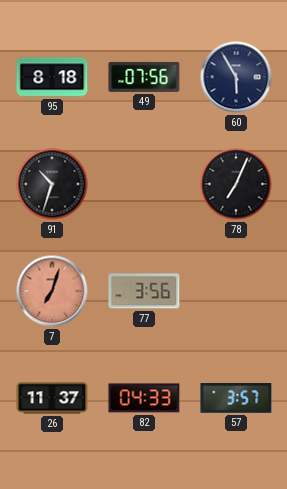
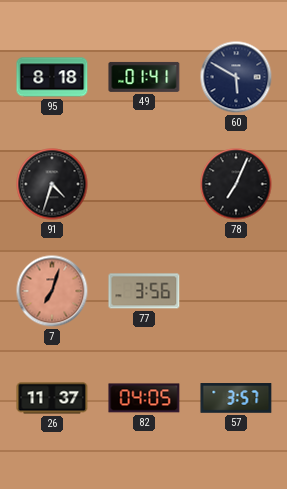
49: 07:56 -> 01:41 (144, 77)
60: 5:55 -> 5:50 (236, 77)
91: 10:33 -> 4:33 (52, 184)
82: 04:33 -> 04:05 (144, 398)
